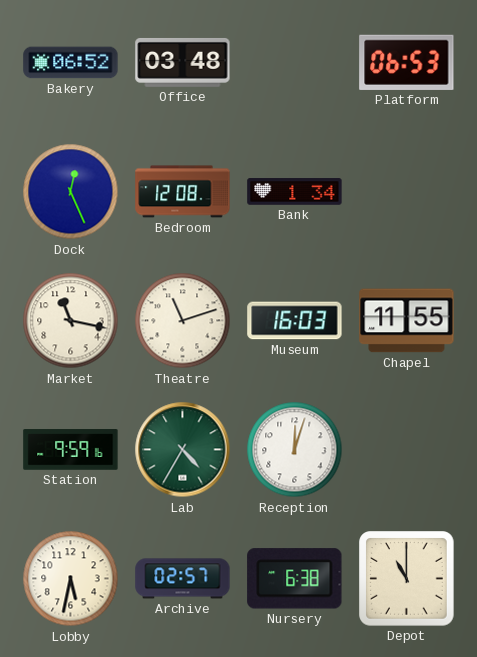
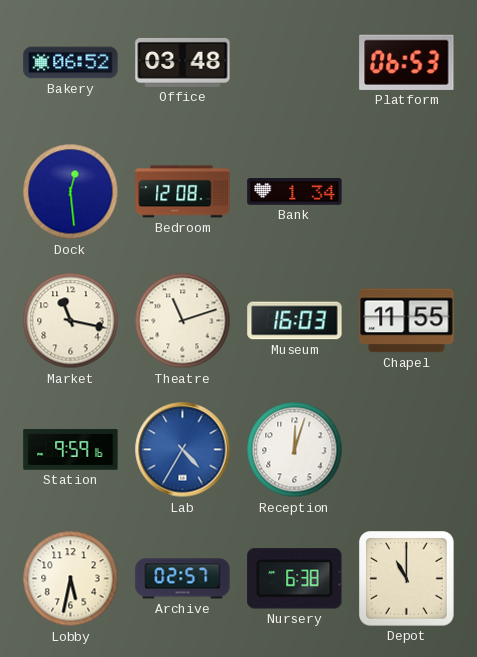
Dock: 12:26 -> 12:29 (71, 192)
Lab dial: green -> blue (183, 450)
